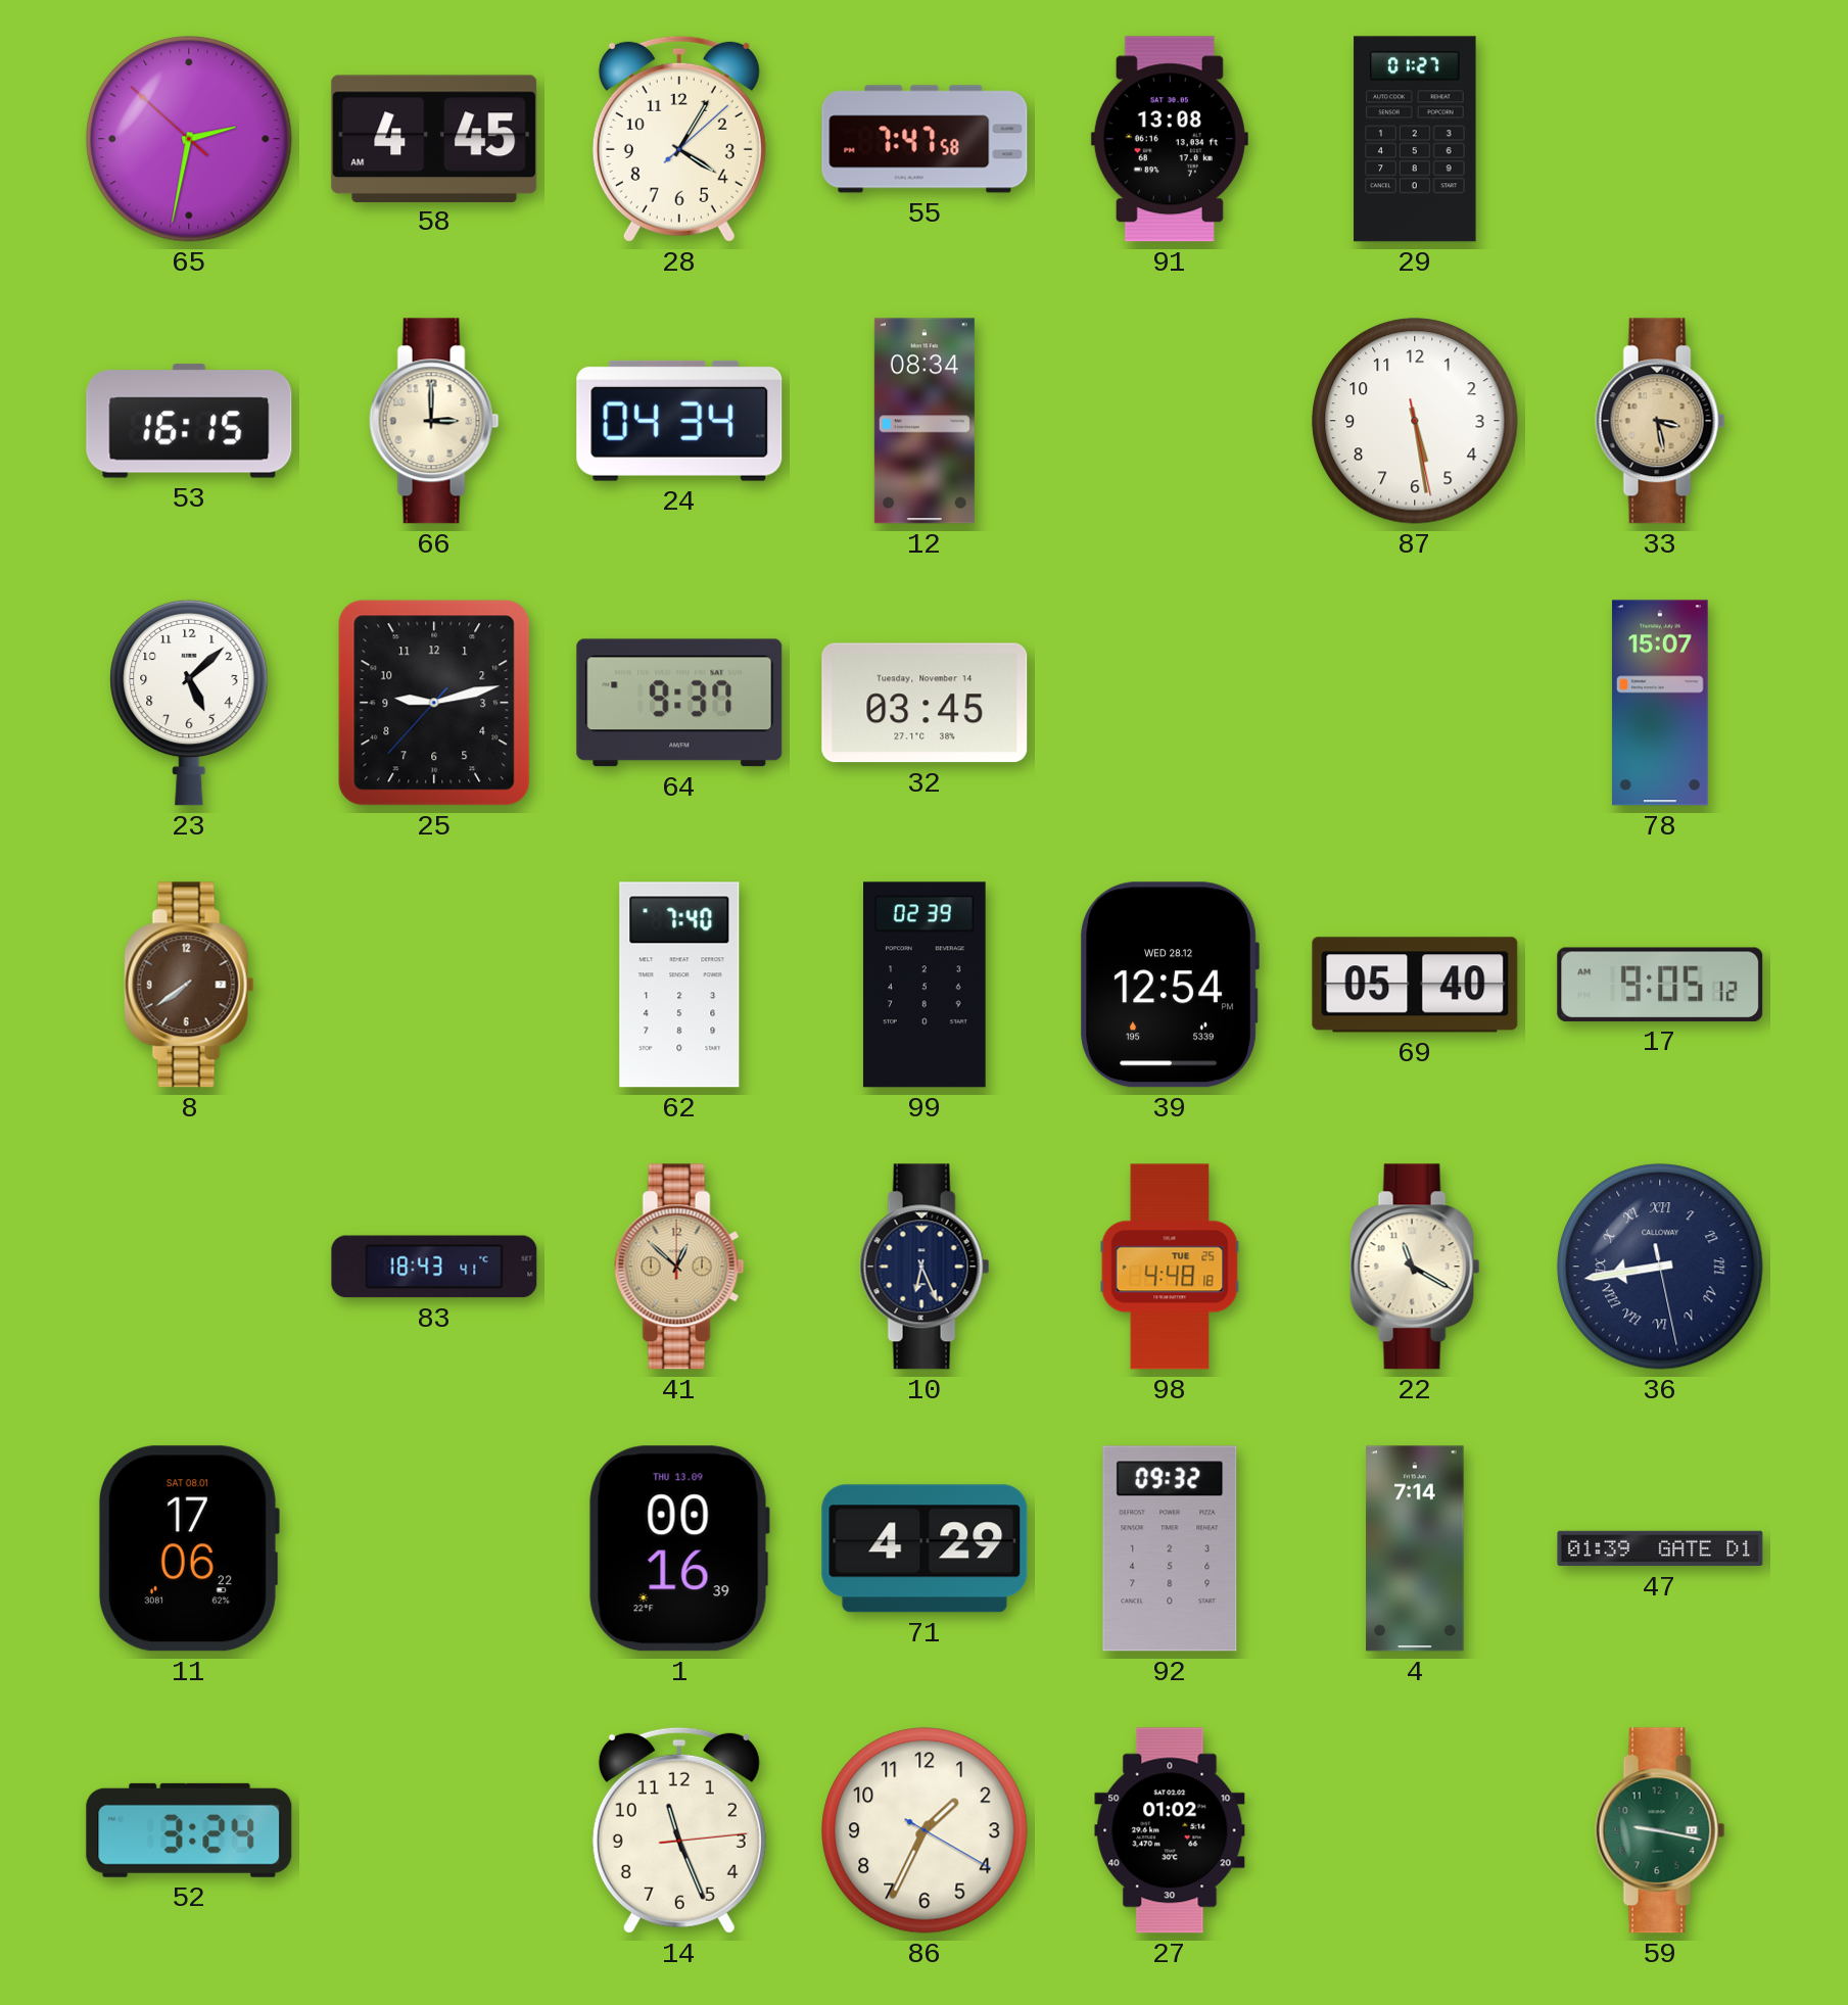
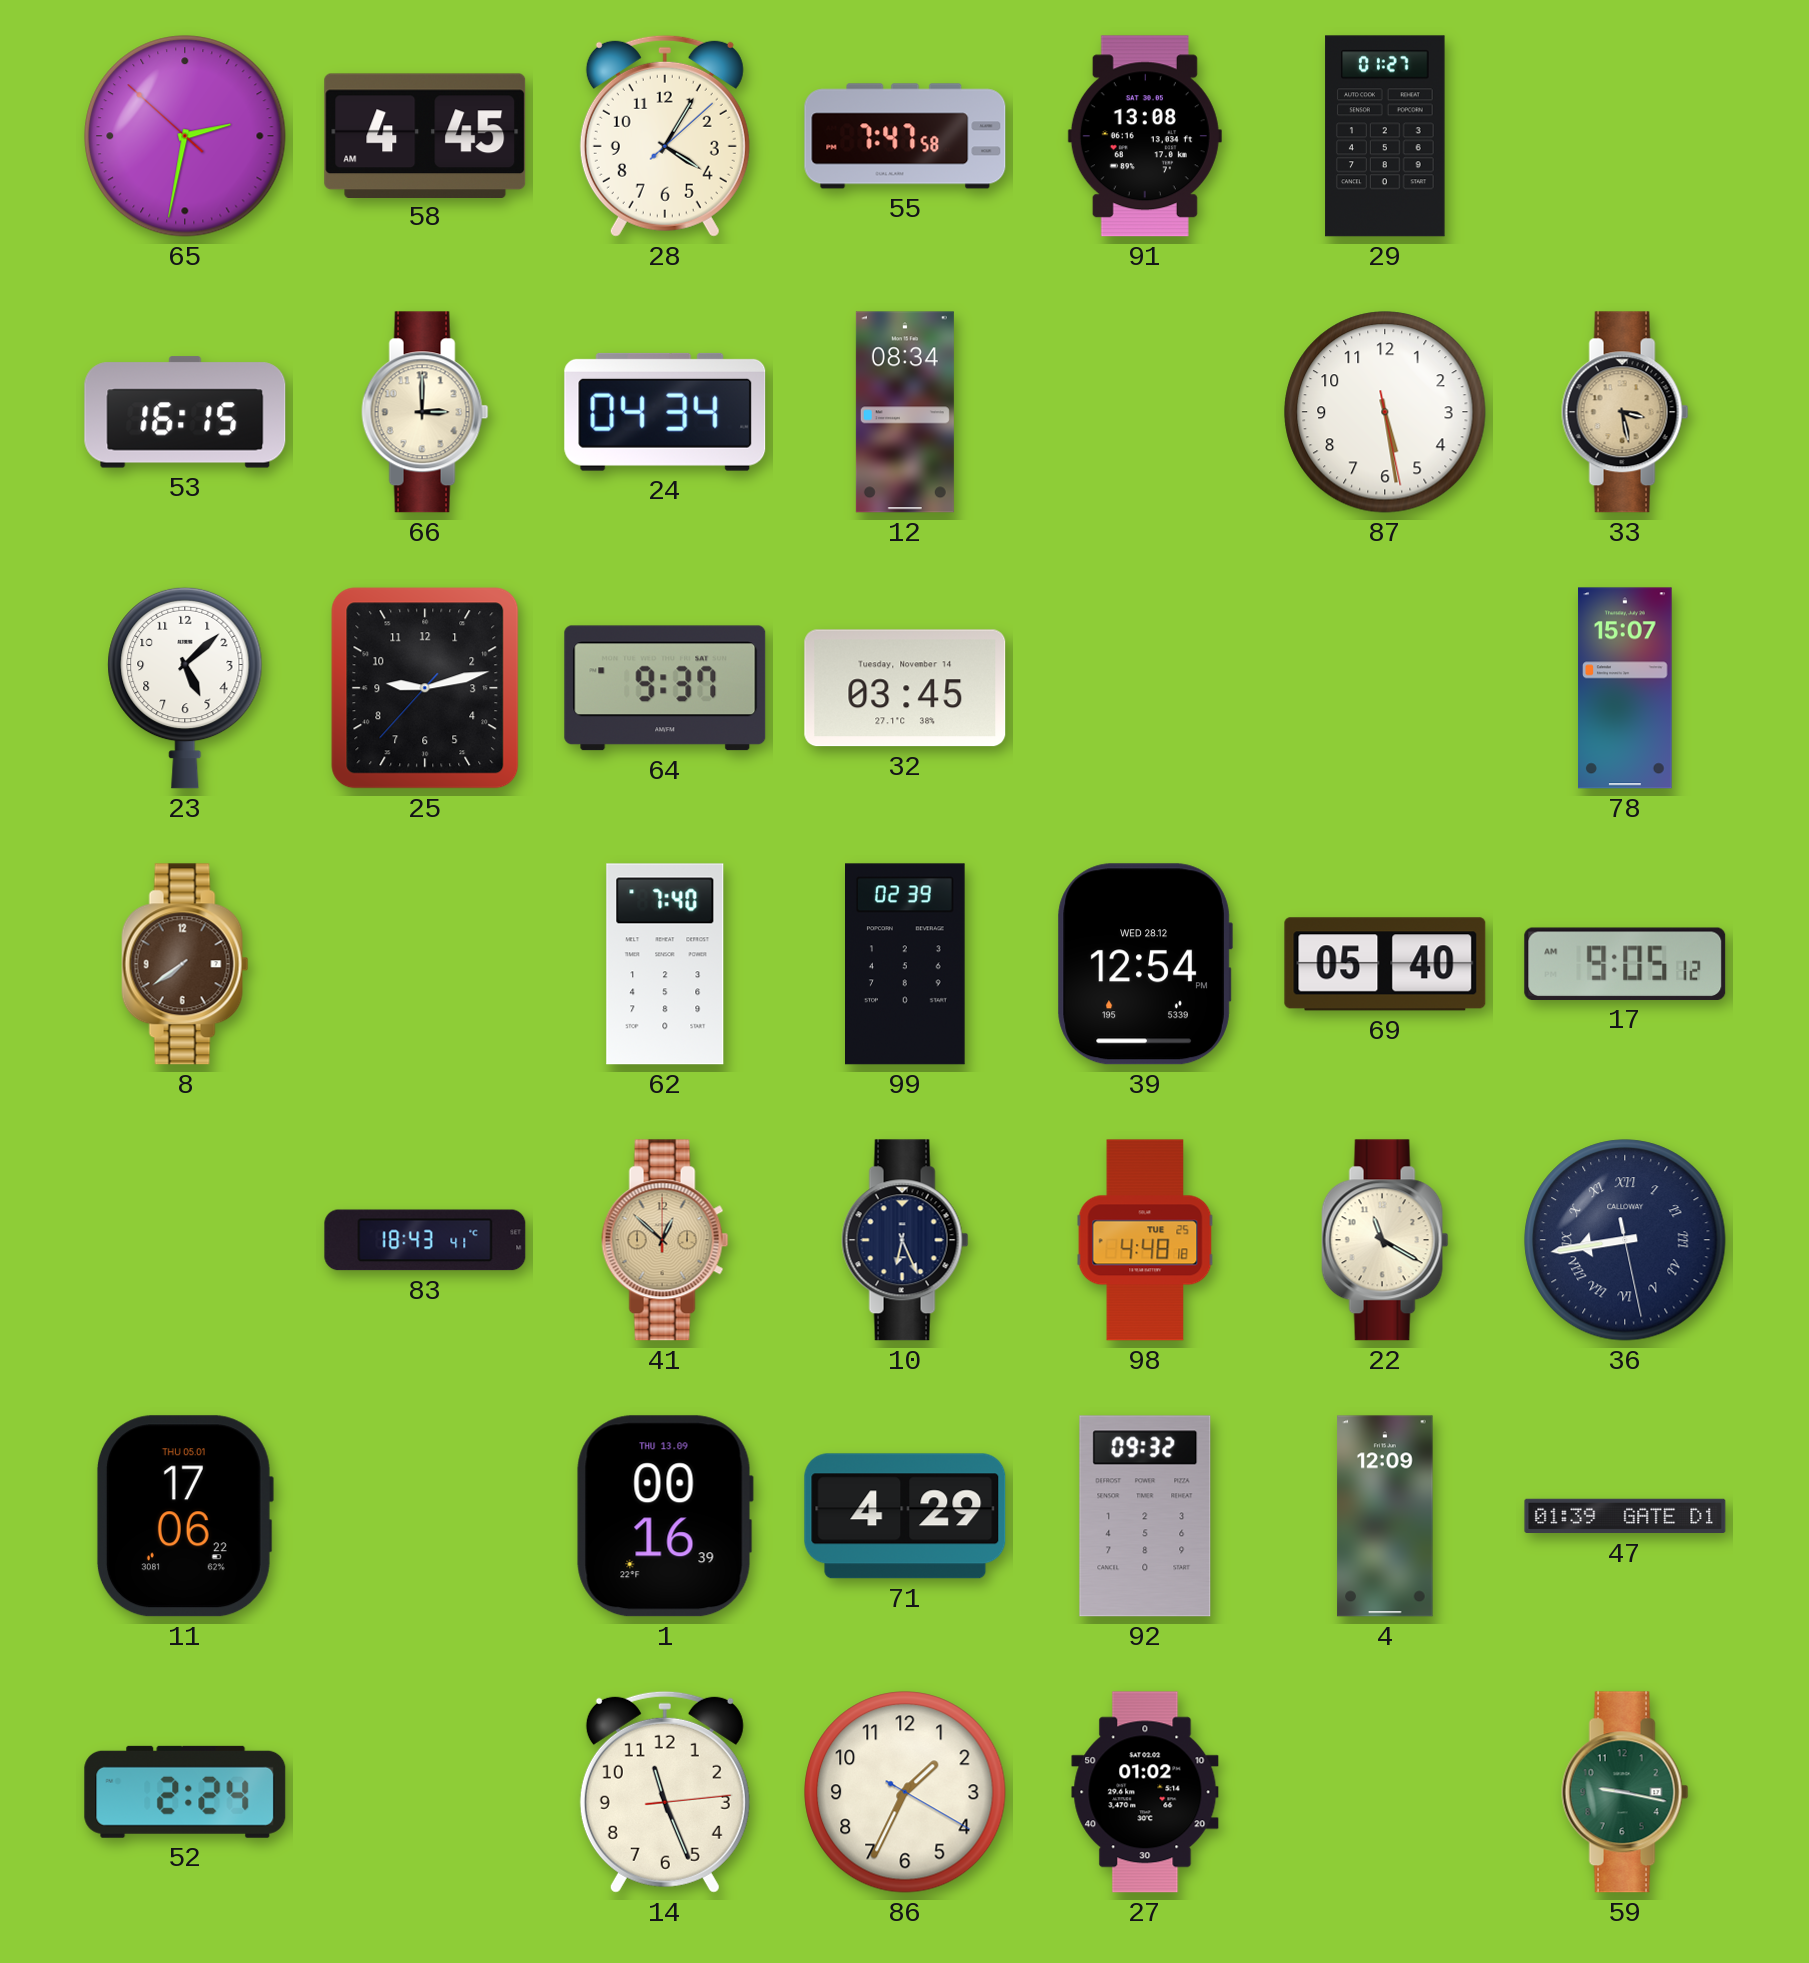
11 date: SAT 08.01 -> THU 05.01 (184, 1516)
4: 7:14 -> 12:09 (1385, 1516)
52: 3:24 -> 2:24 (185, 1792)
